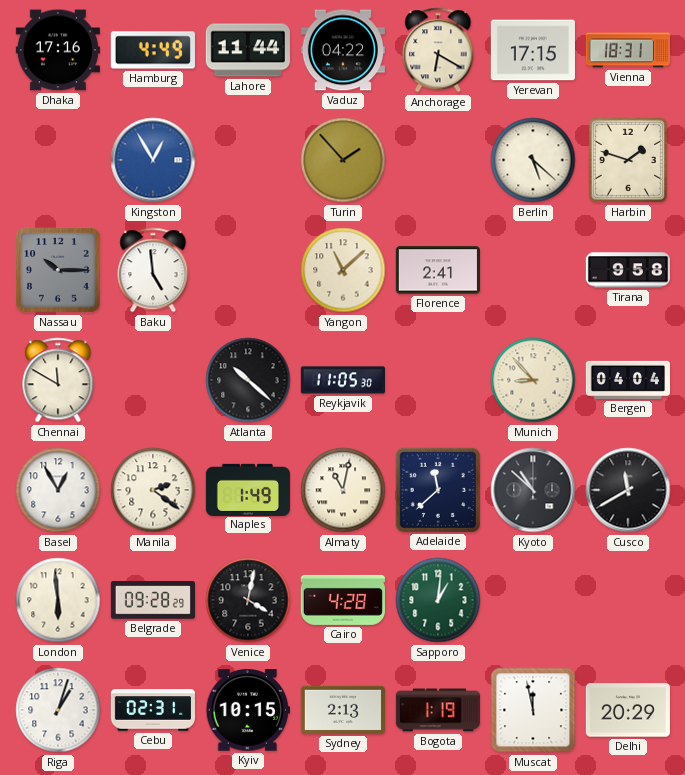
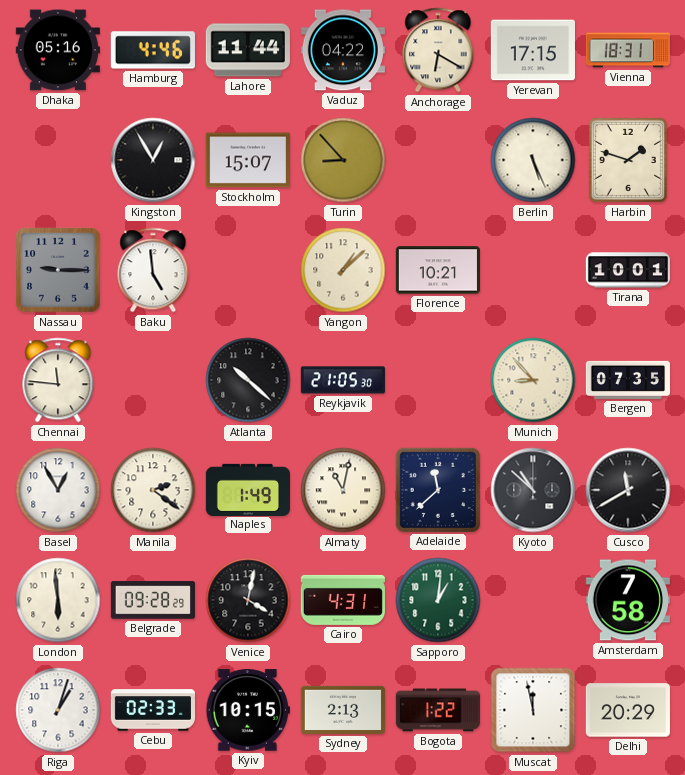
Dhaka: 17:16 -> 05:16 (58, 50)
Hamburg: 4:49 -> 4:46 (153, 50)
Kingston dial: blue -> black (153, 160)
Stockholm: none -> 15:07 (248, 160)
Turin: 1:53 -> 8:53 (343, 160)
Berlin: 5:22 -> 5:26 (533, 160)
Nassau: 10:15 -> 9:15 (58, 270)
Yangon: 11:08 -> 1:08 (343, 270)
Florence: 2:41 -> 10:21 (438, 270)
Tirana: 9:58 -> 10:01 (628, 270)
Chennai: 11:50 -> 11:46 (58, 380)
Reykjavik: 11:05 -> 21:05 (343, 380)
Bergen: 04:04 -> 07:35 (627, 380)
Cairo: 4:28 -> 4:31 (343, 600)
Amsterdam: none -> 7:58 (628, 600)
Cebu: 02:31 -> 02:33 (152, 710)
Bogota: 1:19 -> 1:22 (438, 710)
